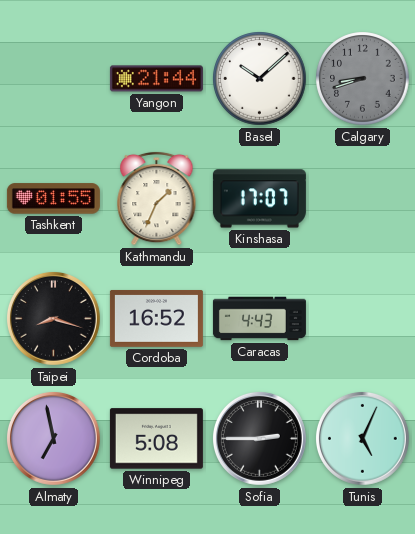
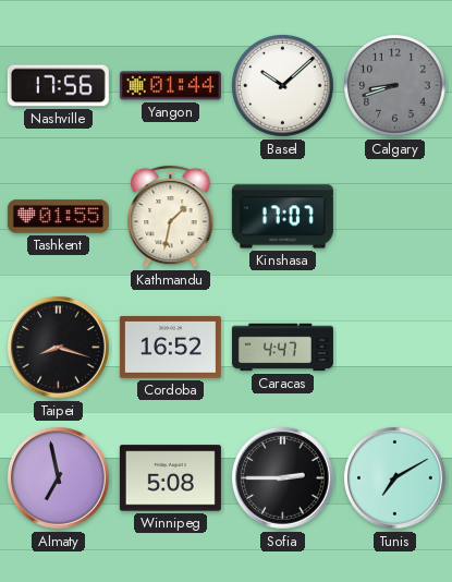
Nashville: none -> 17:56 (58, 86)
Yangon: 21:44 -> 01:44 (170, 86)
Kathmandu: 1:34 -> 1:32 (171, 216)
Caracas: 4:43 -> 4:47 (282, 348)
Tunis: 5:04 -> 7:10 (394, 477)
